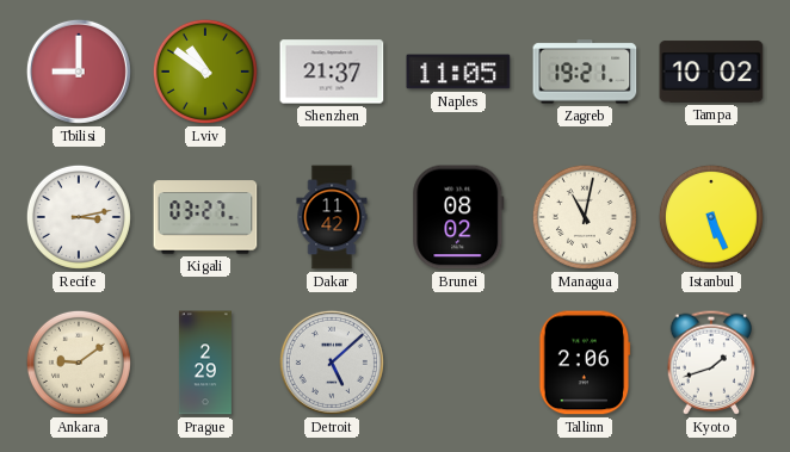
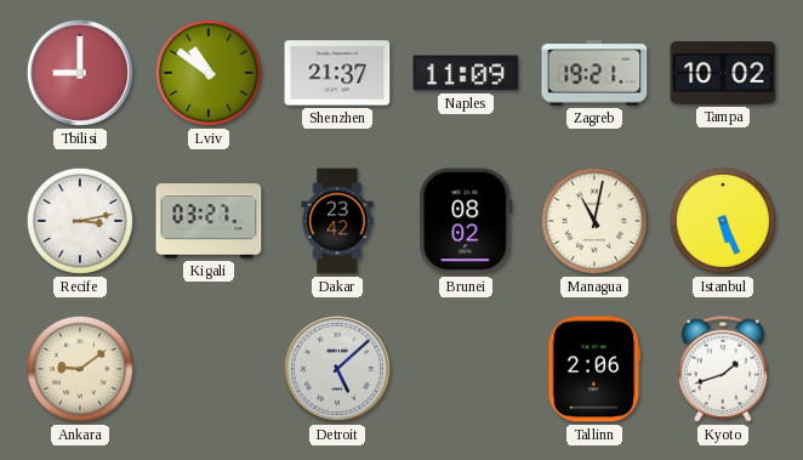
Naples: 11:05 -> 11:09 (466, 73)
Dakar: 11:42 -> 23:42 (337, 221)
Prague: 2:29 -> none (205, 363)
